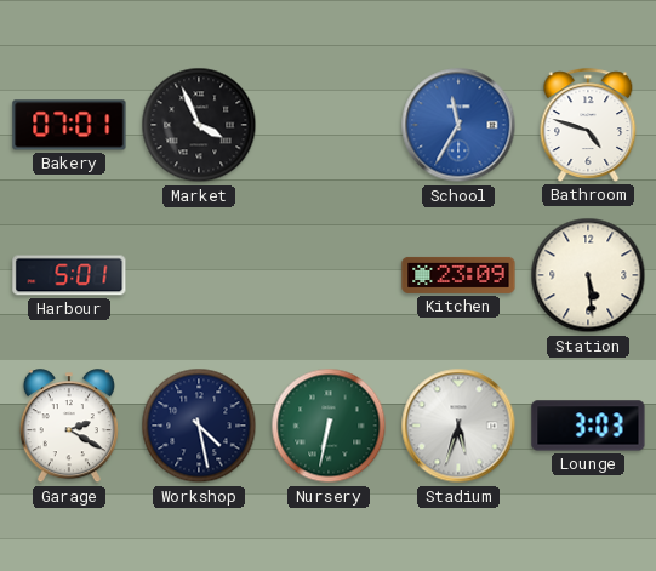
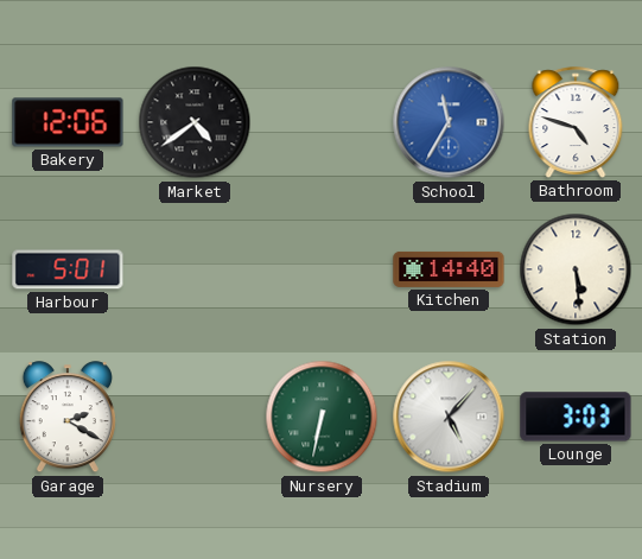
Bakery: 07:01 -> 12:06 (68, 122)
Market: 3:56 -> 4:39 (195, 122)
Kitchen: 23:09 -> 14:40 (449, 269)
Workshop: 4:28 -> none (199, 426)
Stadium: 5:33 -> 5:07 (449, 417)
